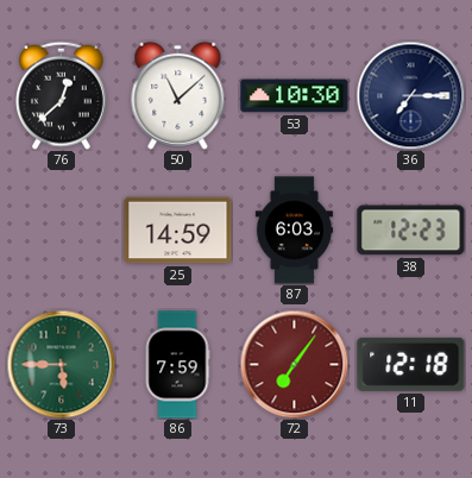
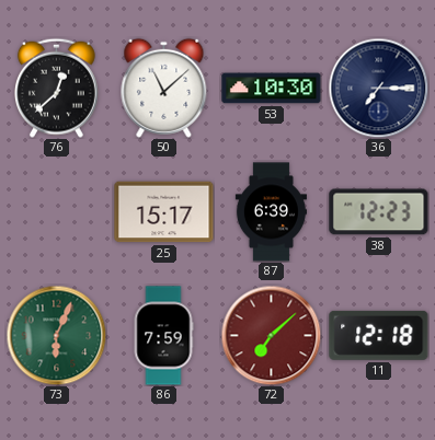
25: 14:59 -> 15:17 (164, 212)
87: 6:03 -> 6:39 (271, 212)
73: 5:45 -> 6:04 (56, 335)
72: 7:06 -> 7:08 (271, 335)
